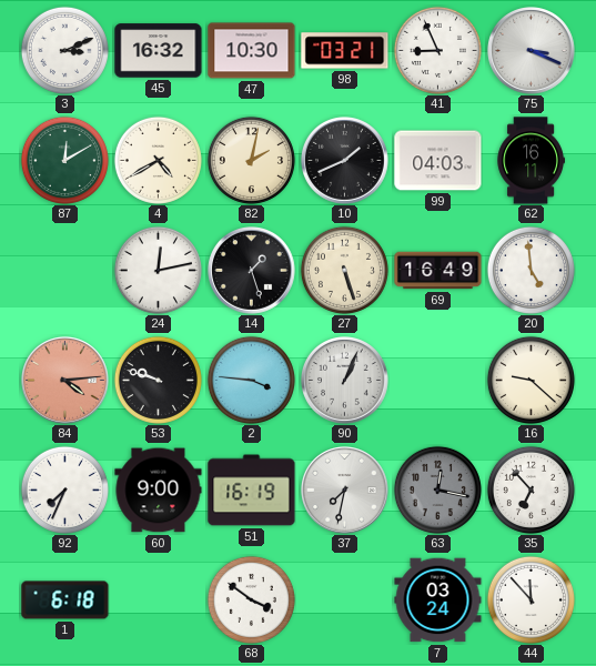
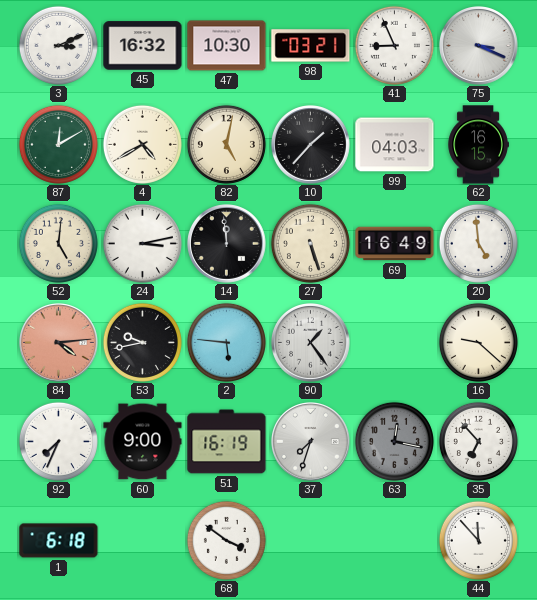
82: 2:02 -> 5:02 (226, 144)
10: 1:41 -> 1:37 (311, 145)
62: 16:11 -> 16:15 (478, 145)
52: none -> 5:01 (58, 243)
24: 12:13 -> 3:13 (142, 243)
14: 1:27 -> 11:59 (227, 244)
53: 9:48 -> 9:43 (142, 342)
2: 3:46 -> 5:46 (226, 342)
90: 1:04 -> 1:24 (311, 343)
37: 7:32 -> 7:33 (311, 442)
7: 03:24 -> none (438, 601)
